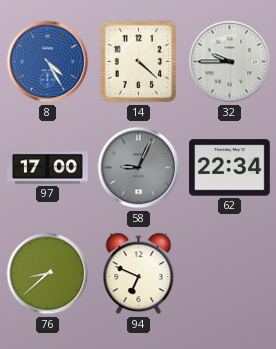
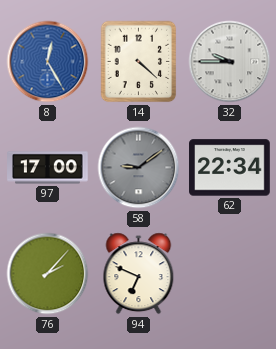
8: 4:25 -> 12:25 (48, 62)
58: 9:04 -> 9:09 (139, 168)
76: 8:38 -> 2:07 (48, 274)
